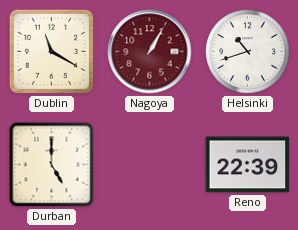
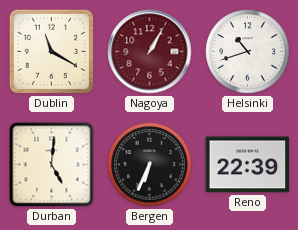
Durban: 5:00 -> 5:01 (52, 165)
Bergen: none -> 6:34 (150, 165)
